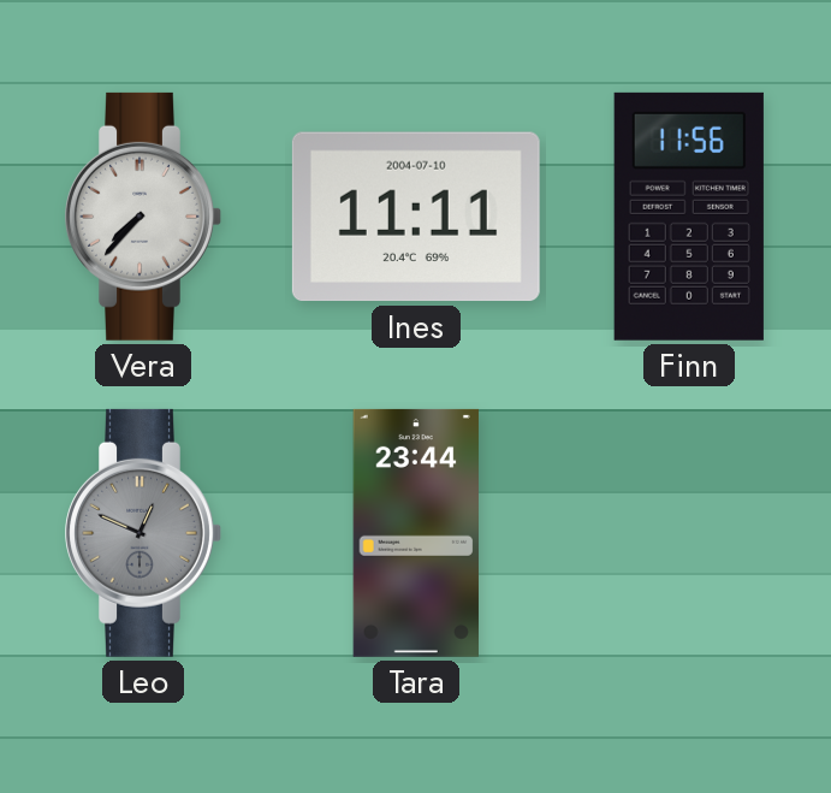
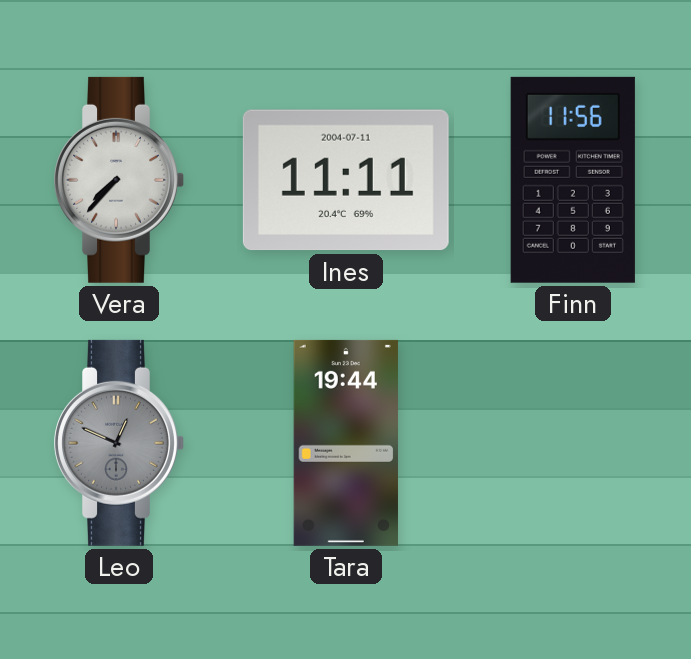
Ines date: 2004-07-10 -> 2004-07-11 (346, 180)
Tara: 23:44 -> 19:44 (345, 443)
